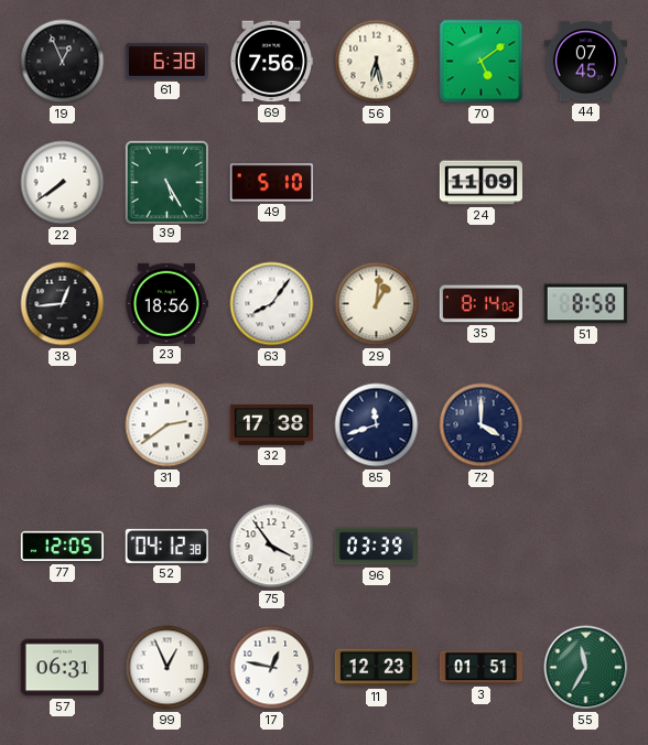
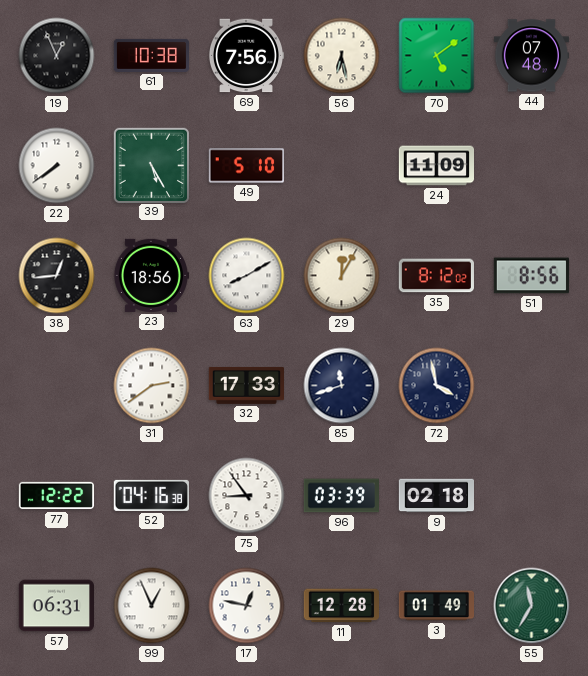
61: 6:38 -> 10:38 (151, 55)
44: 07:45 -> 07:48 (531, 56)
63: 8:06 -> 8:10 (247, 276)
29: 1:01 -> 12:05 (342, 276)
35: 8:14 -> 8:12 (436, 276)
51: 8:58 -> 8:56 (531, 276)
32: 17:38 -> 17:33 (246, 386)
72: 4:00 -> 3:58 (437, 386)
77: 12:05 -> 12:22 (57, 496)
52: 04:12 -> 04:16 (151, 495)
75: 3:54 -> 8:54 (247, 496)
9: none -> 02:18 (436, 496)
11: 12:23 -> 12:28 (341, 606)
3: 01:51 -> 01:49 (436, 606)
